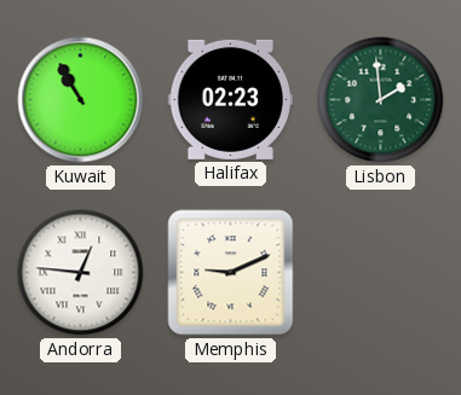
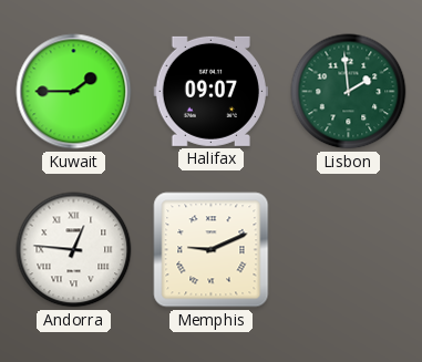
Kuwait: 10:55 -> 1:45 (74, 92)
Halifax: 02:23 -> 09:07 (210, 91)
